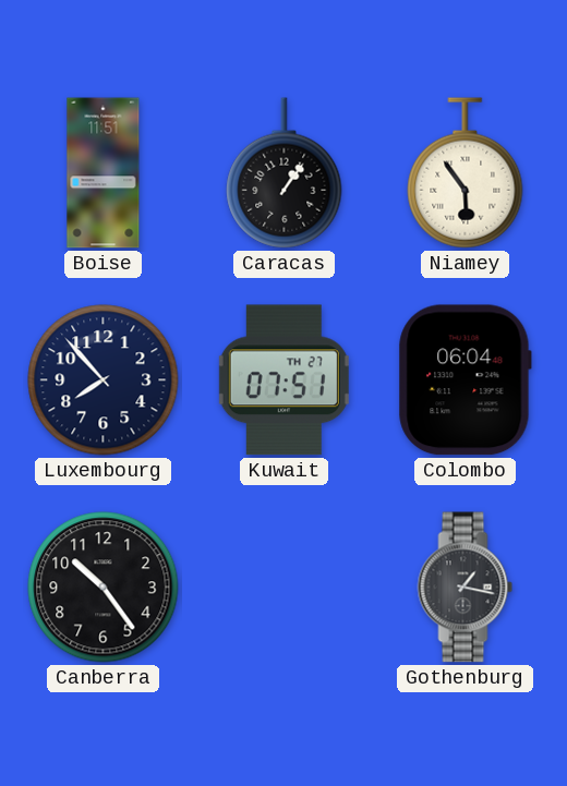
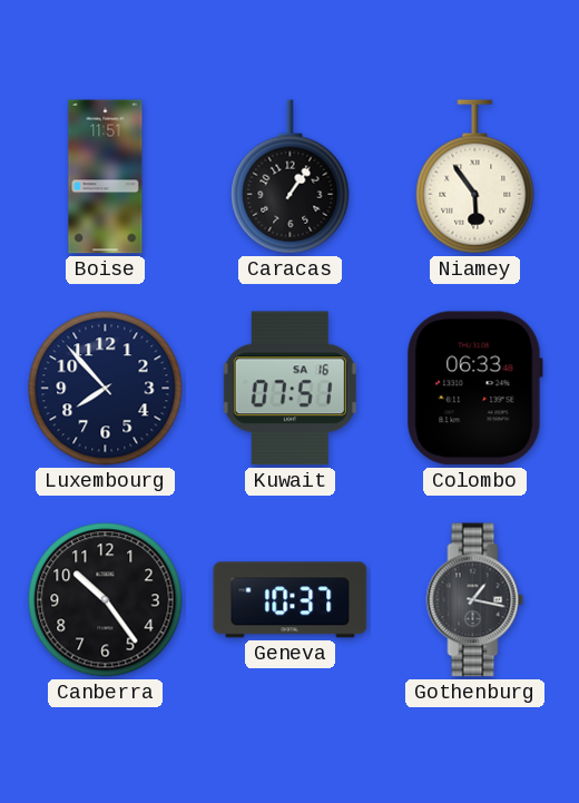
Kuwait date: TH 27 -> SA 16 (289, 389)
Colombo: 06:04 -> 06:33 (474, 389)
Geneva: none -> 10:37 (291, 600)
